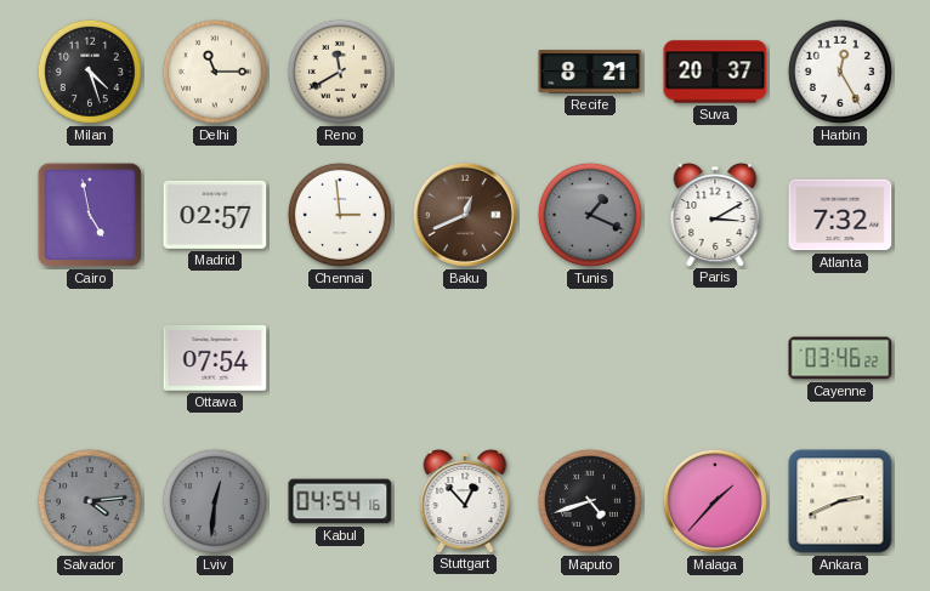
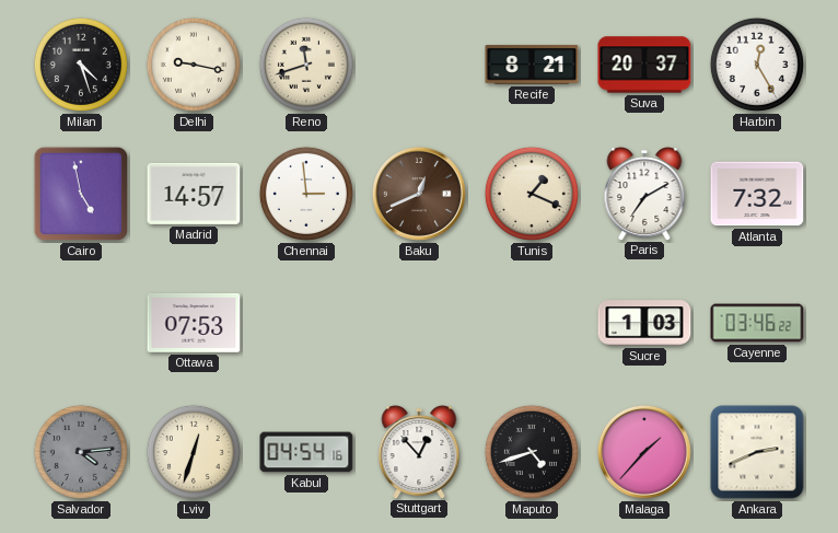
Delhi: 11:15 -> 9:17 (194, 65)
Reno: 11:40 -> 11:42 (306, 65)
Madrid: 02:57 -> 14:57 (194, 194)
Tunis dial: grey -> cream (532, 194)
Paris: 3:10 -> 7:10 (644, 194)
Ottawa: 07:54 -> 07:53 (194, 323)
Sucre: none -> 1:03 (644, 323)
Lviv: 12:31 -> 12:33 (194, 452)
Lviv dial: grey -> cream (194, 452)
